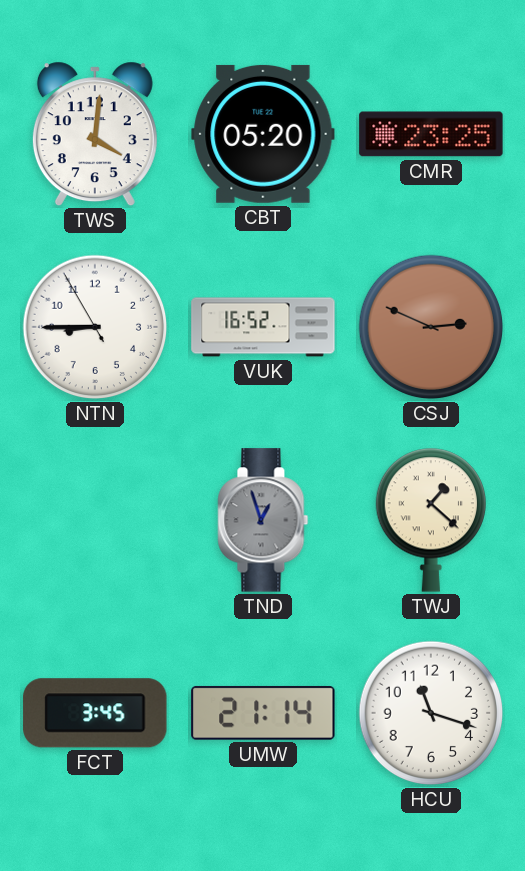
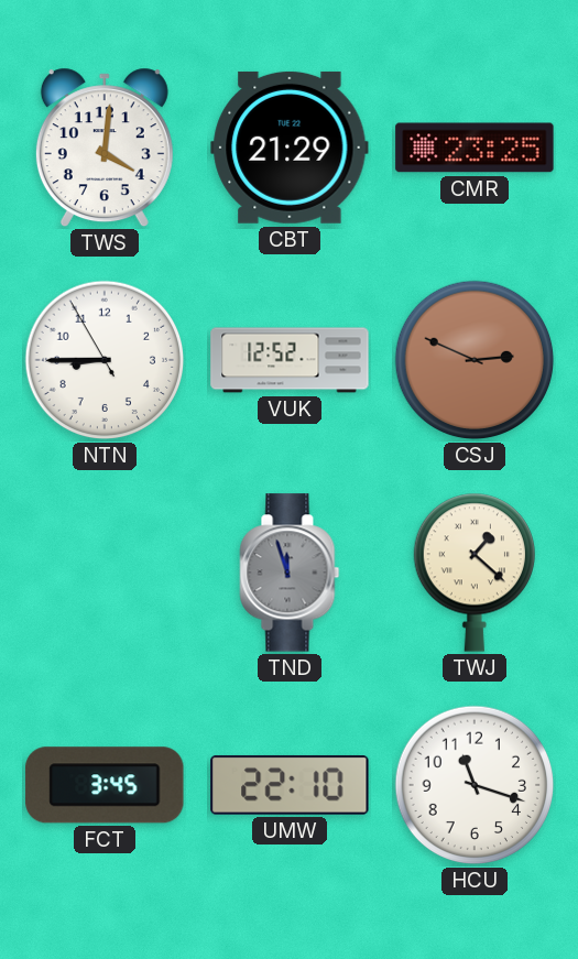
CBT: 05:20 -> 21:29 (290, 148)
VUK: 16:52 -> 12:52 (290, 360)
TND: 12:57 -> 11:57 (290, 573)
UMW: 21:14 -> 22:10 (290, 785)
